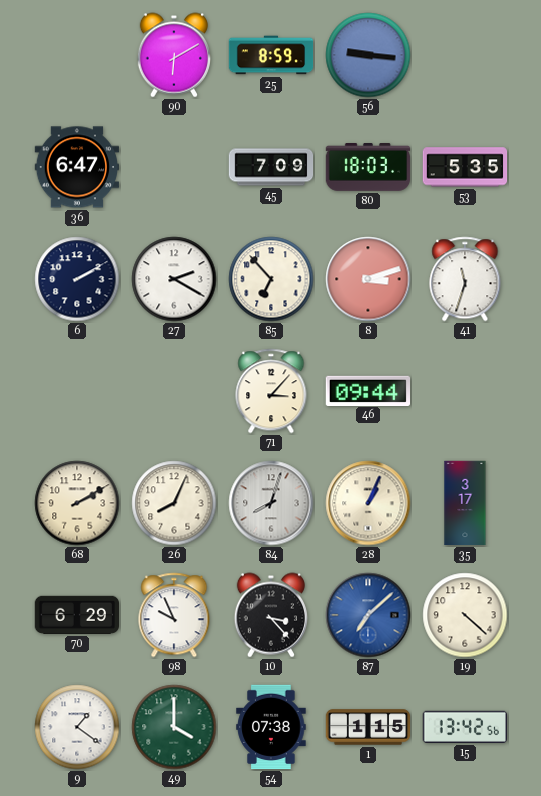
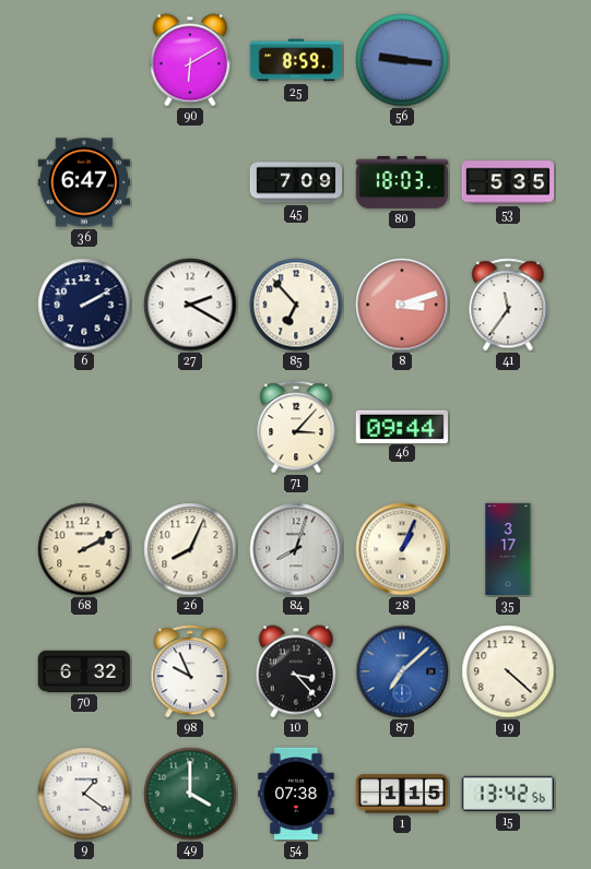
41: 11:33 -> 11:36 (508, 305)
70: 6:29 -> 6:32 (83, 671)
